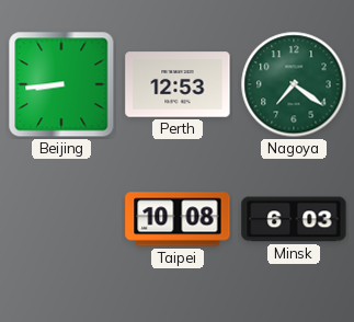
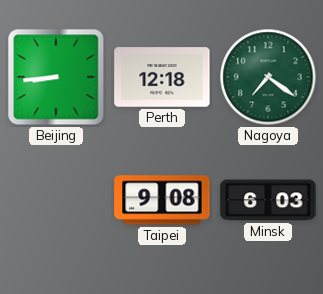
Perth: 12:53 -> 12:18 (162, 77)
Taipei: 10:08 -> 9:08 (162, 200)
